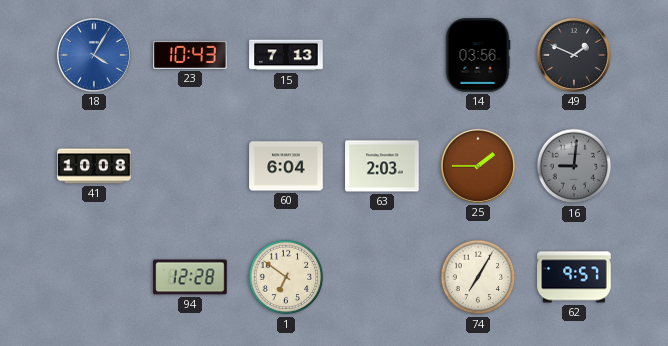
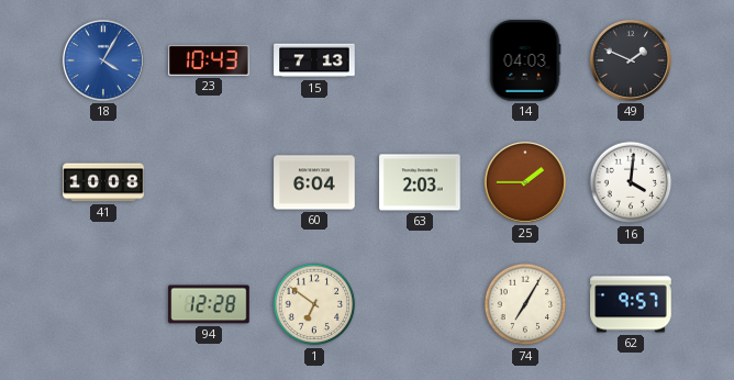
14: 03:56 -> 04:03 (525, 60)
16: 9:01 -> 4:01 (631, 182)
16 dial: grey -> white (631, 182)
